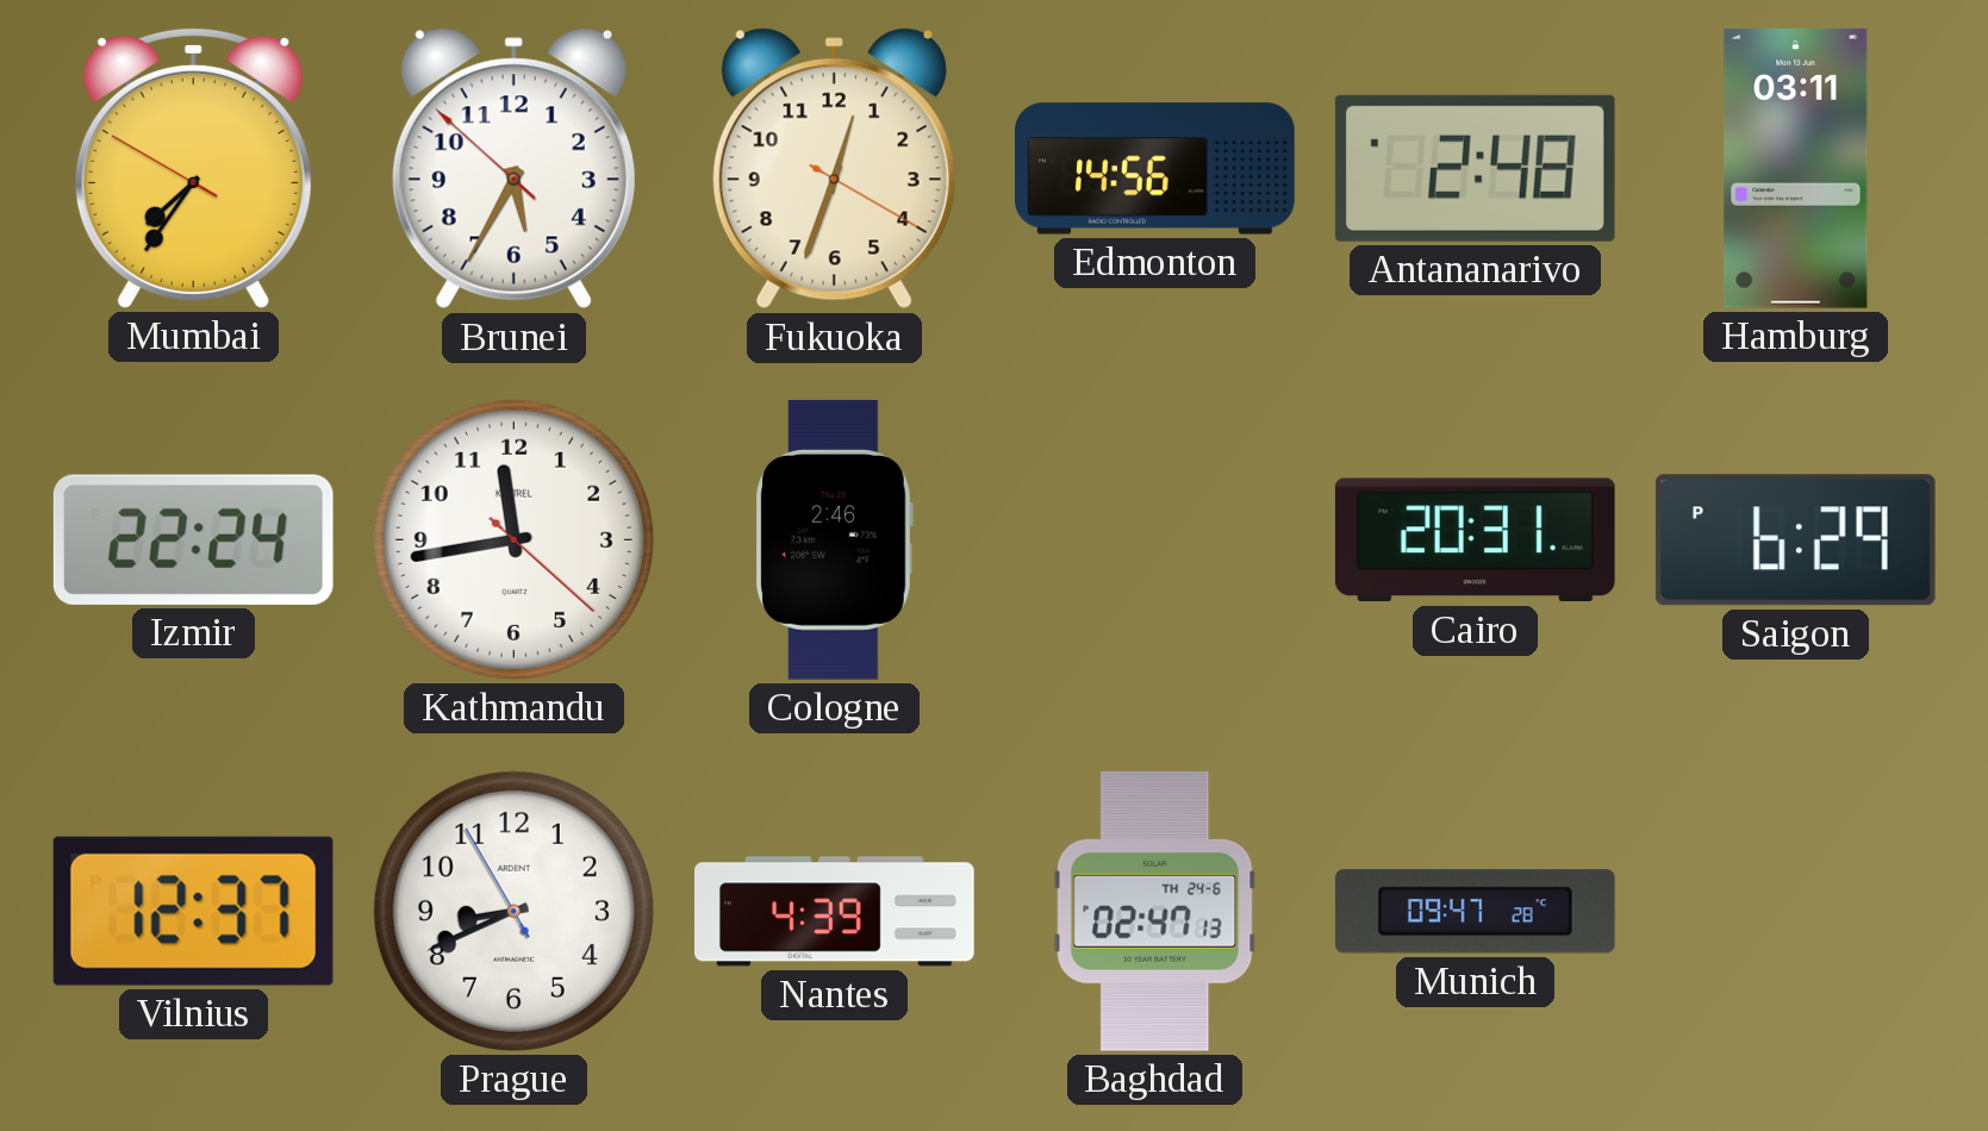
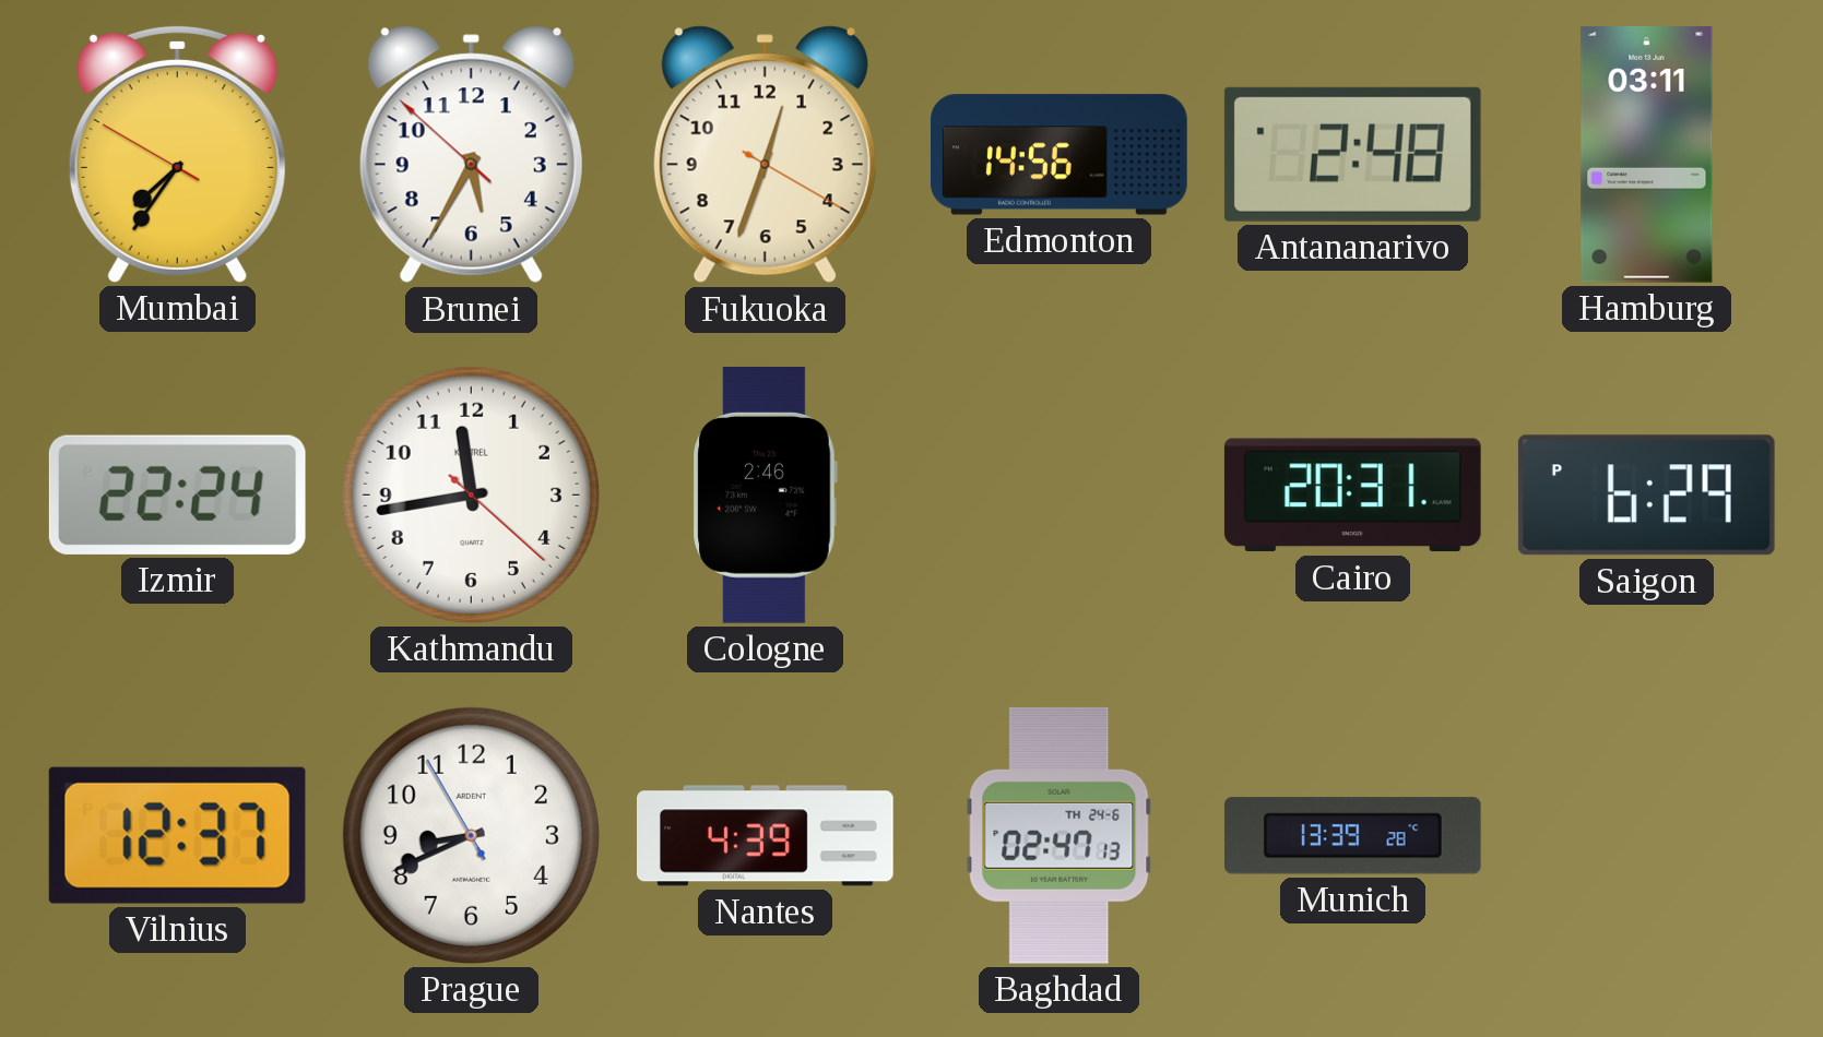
Munich: 09:47 -> 13:39 (1352, 836)
